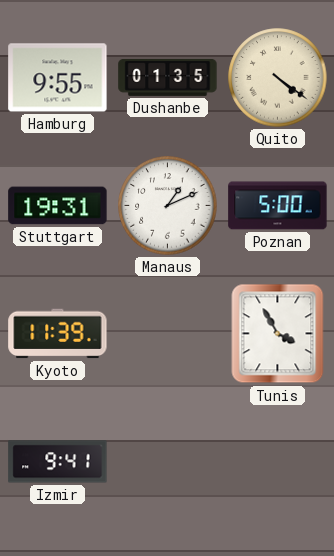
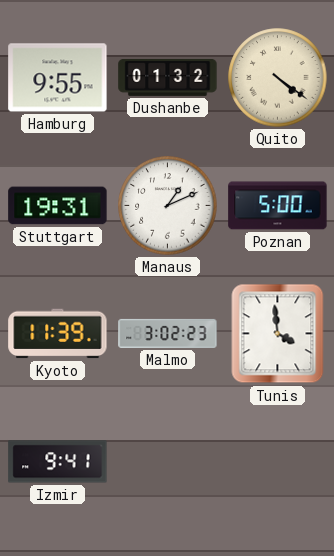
Dushanbe: 01:35 -> 01:32 (168, 77)
Malmo: none -> 3:02 (168, 333)
Tunis: 3:55 -> 3:59 (278, 334)
